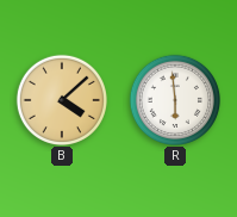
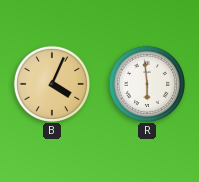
B: 4:08 -> 4:04 (51, 83)
